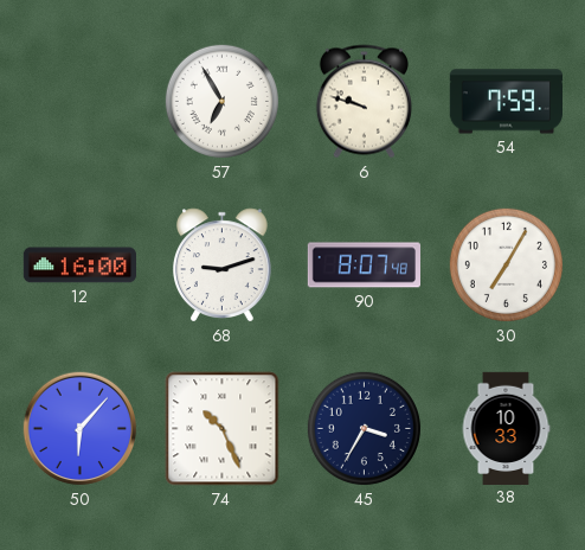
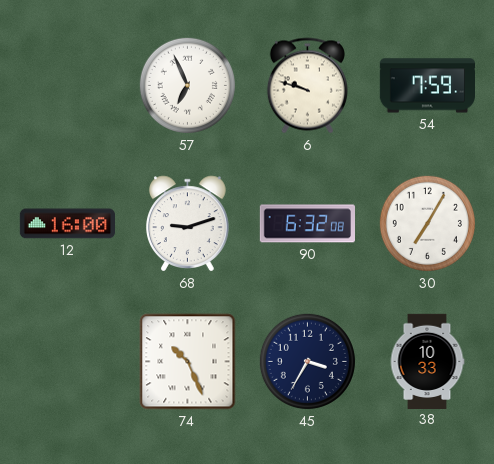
57: 6:55 -> 6:56 (187, 85)
90: 8:07 -> 6:32 (307, 224)
50: 6:07 -> none (81, 429)
